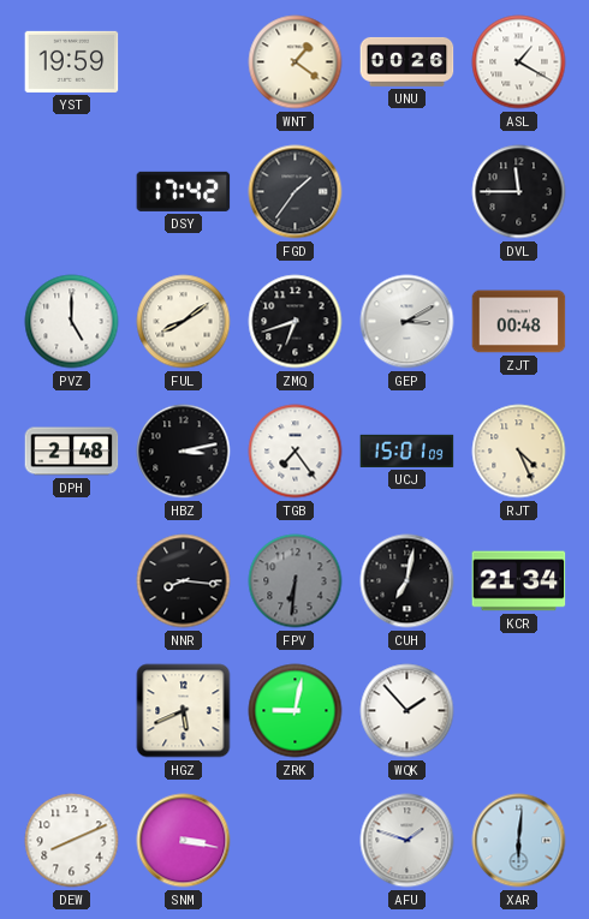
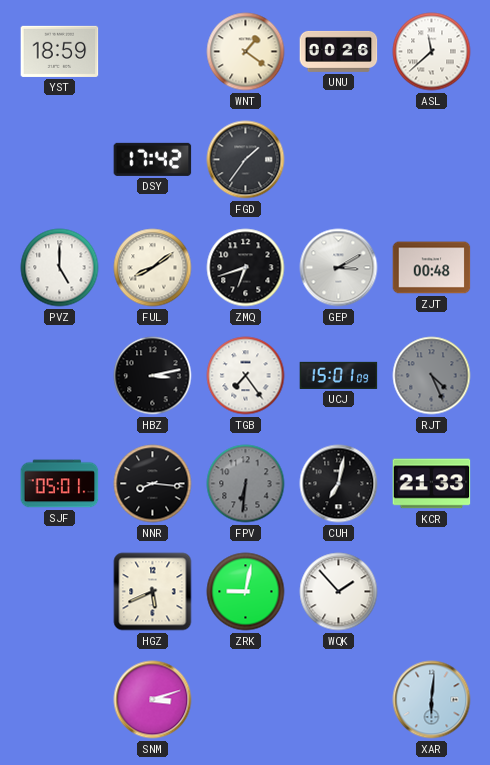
YST: 19:59 -> 18:59 (60, 51)
ASL: 1:20 -> 11:38 (432, 52)
DVL: 11:45 -> none (519, 192)
DPH: 2:48 -> none (72, 452)
RJT dial: cream -> grey (432, 376)
SJF: none -> 05:01 (60, 484)
KCR: 21:34 -> 21:33 (432, 484)
DEW: 8:11 -> none (72, 841)
SNM: 3:17 -> 3:12 (153, 700)
AFU: 1:48 -> none (407, 841)
